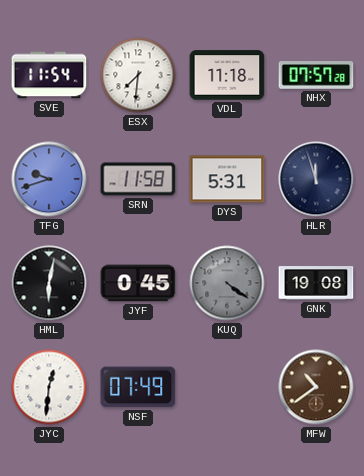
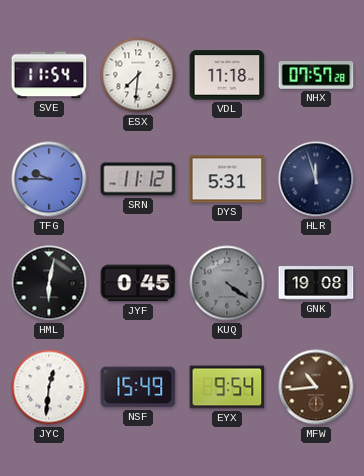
TFG: 9:42 -> 9:45 (49, 179)
SRN: 11:58 -> 11:12 (138, 179)
NSF: 07:49 -> 15:49 (138, 387)
EYX: none -> 9:54 (227, 387)
MFW: 10:39 -> 10:44 (316, 387)
